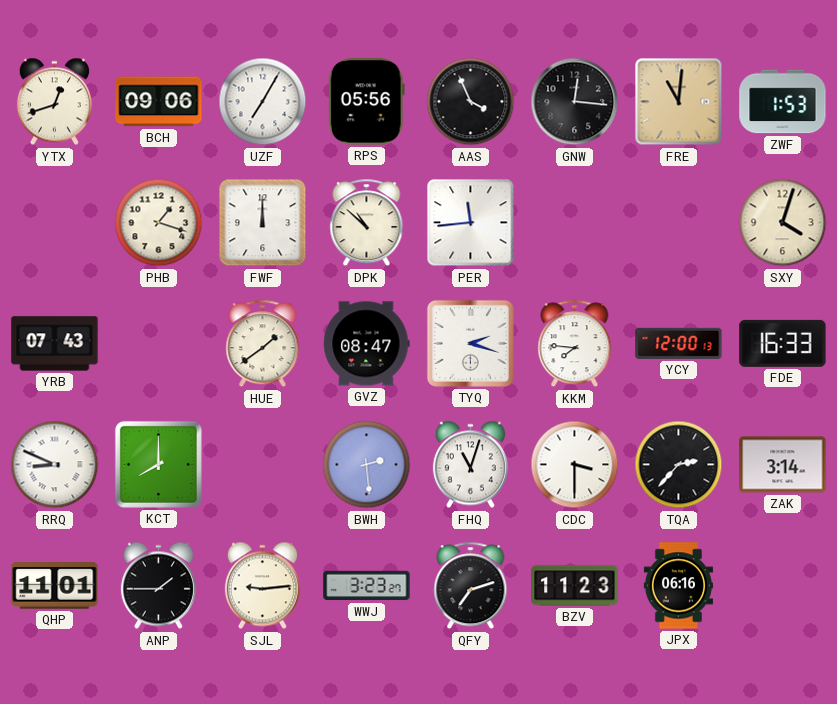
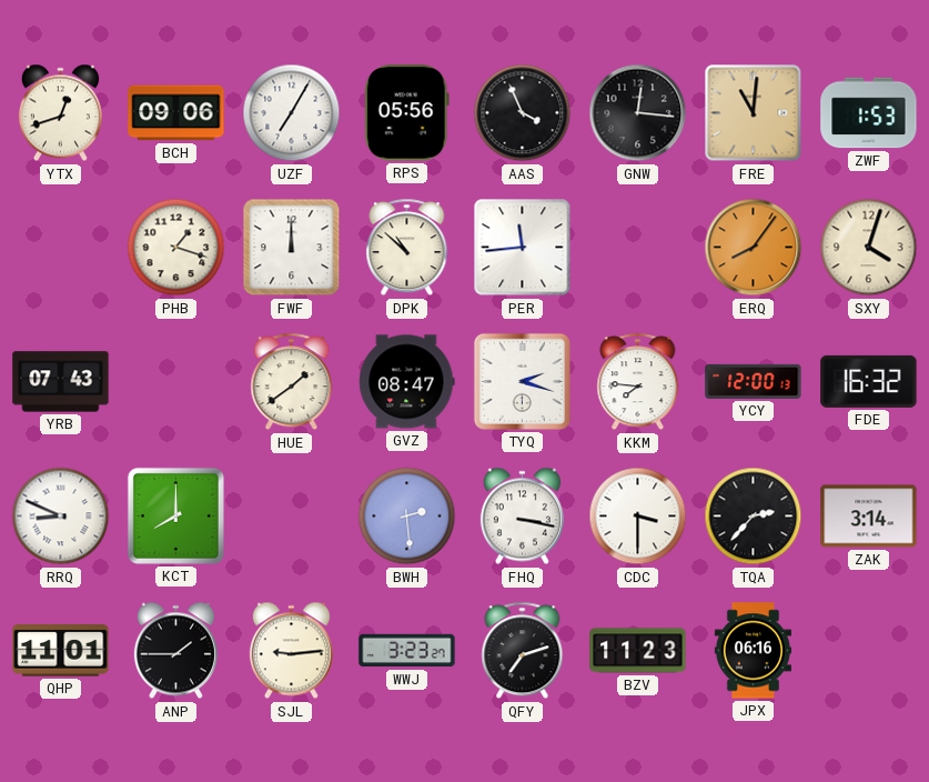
ERQ: none -> 8:06 (754, 248)
FDE: 16:33 -> 16:32 (869, 381)
FHQ: 11:03 -> 3:17 (522, 517)
